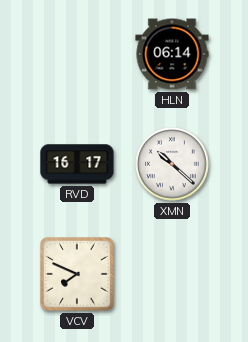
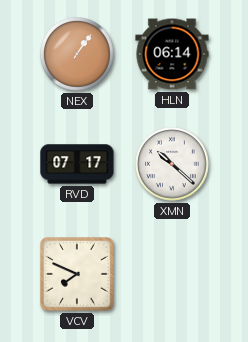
NEX: none -> 1:06 (77, 54)
RVD: 16:17 -> 07:17 (77, 164)
